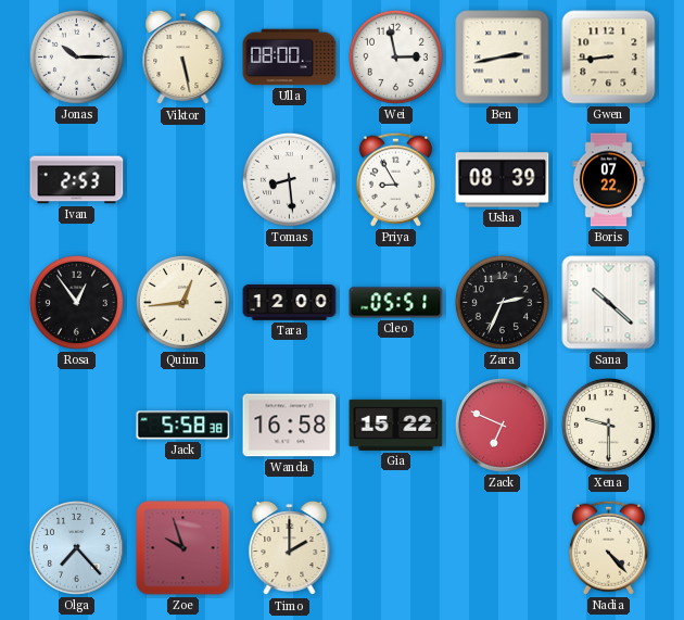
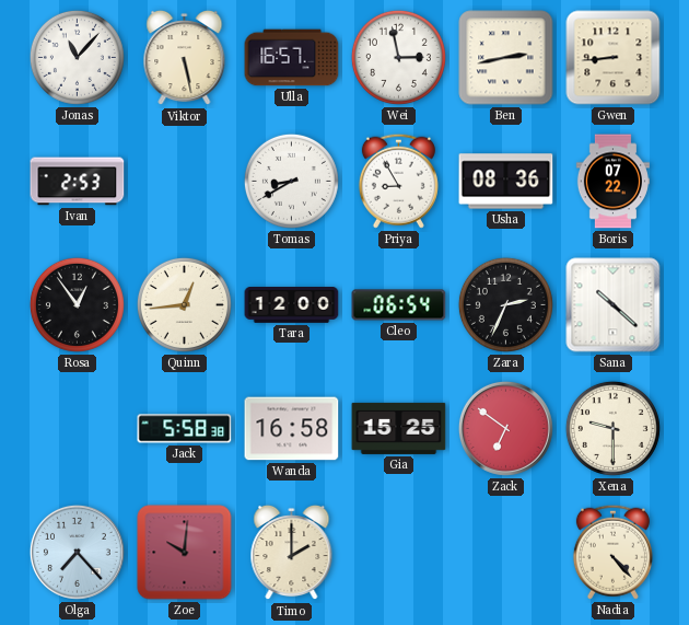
Jonas: 10:15 -> 11:07 (77, 57)
Ulla: 08:00 -> 16:57 (292, 58)
Tomas: 8:29 -> 8:40 (291, 181)
Usha: 08:39 -> 08:36 (506, 182)
Cleo: 05:51 -> 06:54 (399, 305)
Gia: 15:22 -> 15:25 (399, 428)
Zack: 6:49 -> 6:51 (505, 428)
Zoe: 9:57 -> 10:01 (185, 553)
